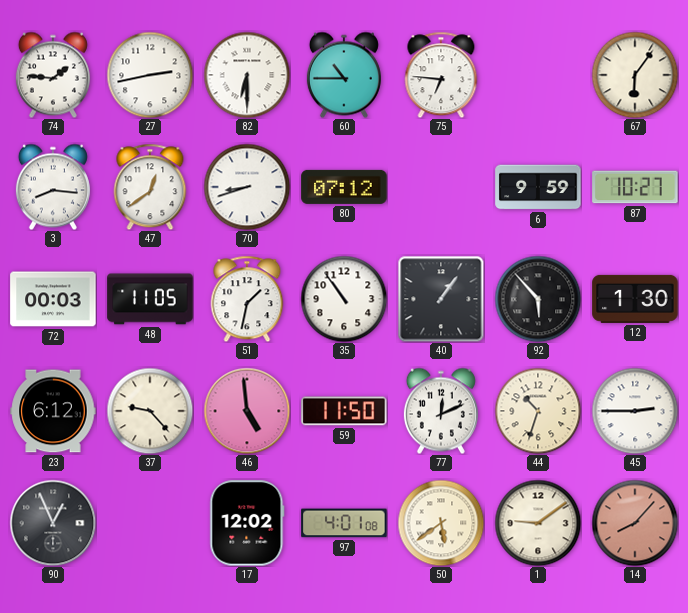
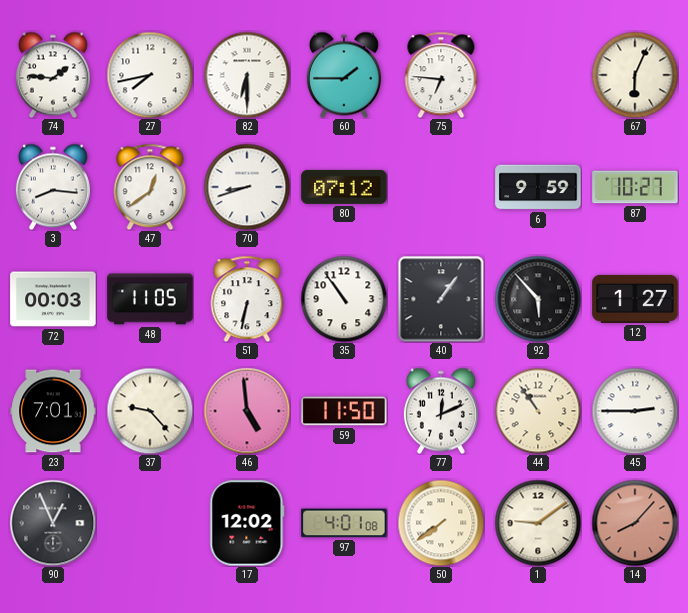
27: 2:43 -> 7:43 (150, 75)
60: 10:45 -> 1:45 (344, 75)
67: 6:06 -> 6:04 (635, 75)
51: 1:32 -> 6:32 (247, 299)
12: 1:30 -> 1:27 (635, 299)
23: 6:12 -> 7:01 (53, 411)
44: 10:33 -> 10:54 (538, 411)
50: 5:39 -> 7:39 (441, 523)
